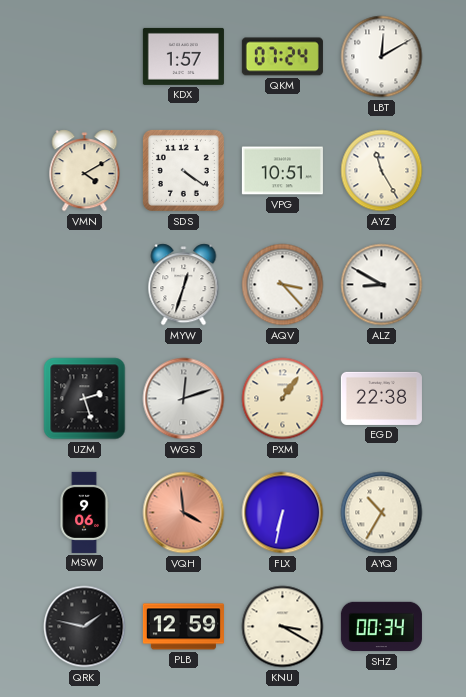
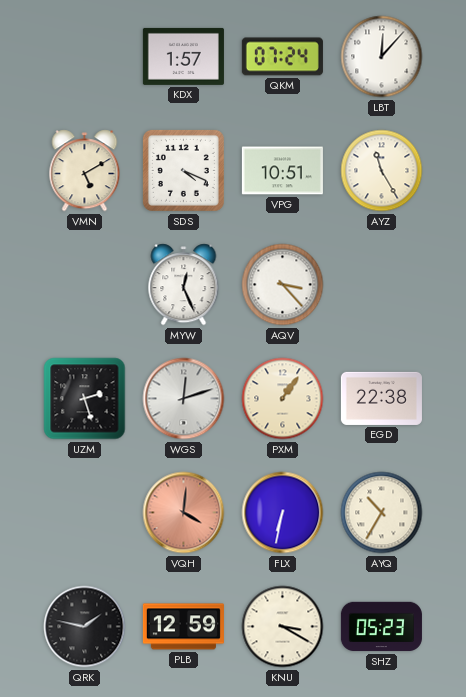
LBT: 12:10 -> 12:07 (382, 57)
VMN: 4:10 -> 5:10 (85, 171)
SDS: 4:21 -> 4:19 (183, 170)
MYW: 12:33 -> 12:26 (184, 285)
ALZ: 8:50 -> none (382, 285)
MSW: 9:06 -> none (84, 512)
VQH: 3:59 -> 4:01 (184, 513)
SHZ: 00:34 -> 05:23 (381, 627)
